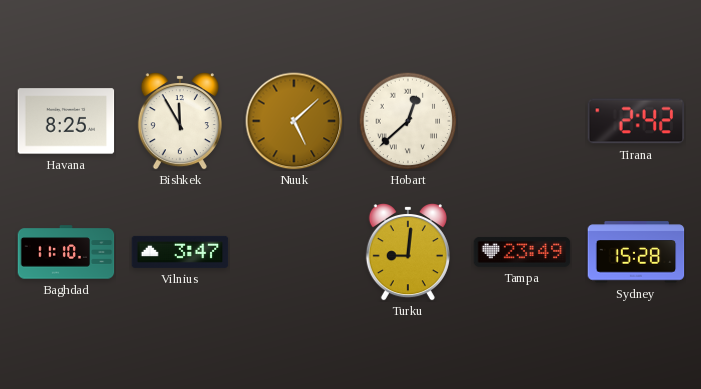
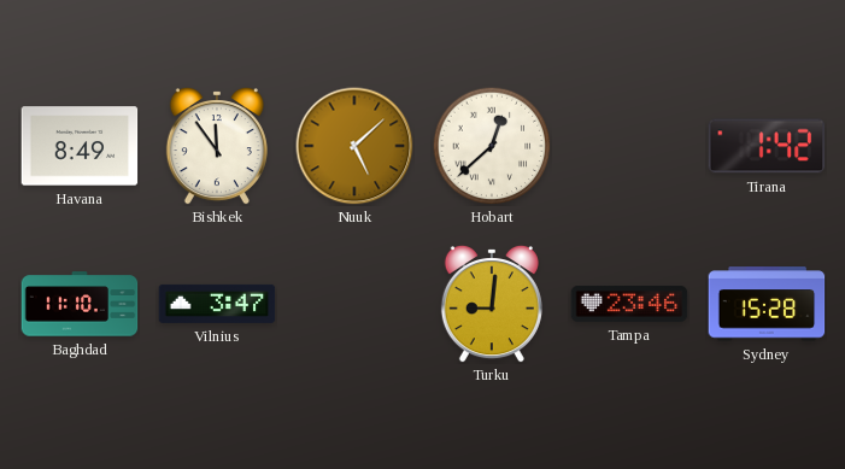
Havana: 8:25 -> 8:49 (80, 146)
Bishkek: 11:55 -> 11:54 (217, 147)
Tirana: 2:42 -> 1:42 (767, 146)
Tampa: 23:49 -> 23:46 (629, 304)
